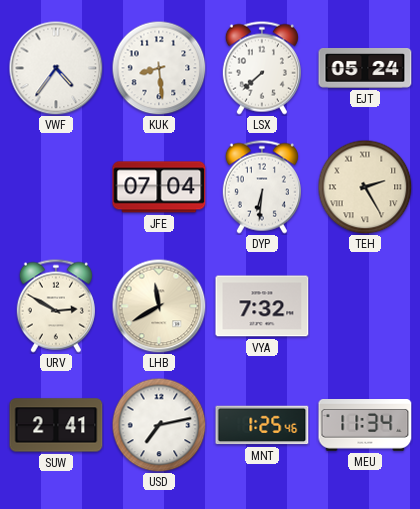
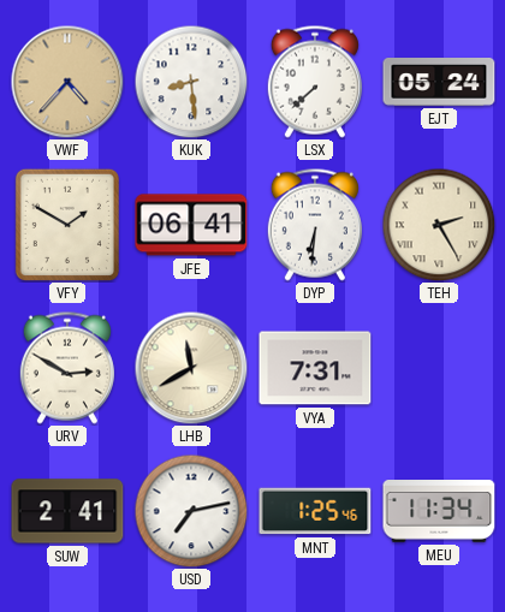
VWF: 4:36 -> 4:37 (67, 82)
VWF dial: white -> champagne (67, 82)
VFY: none -> 1:50 (67, 225)
JFE: 07:04 -> 06:41 (191, 225)
VYA: 7:32 -> 7:31 (315, 368)
